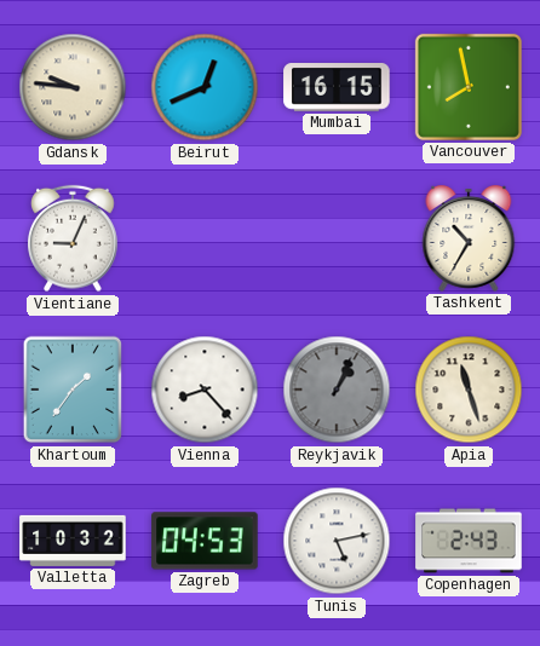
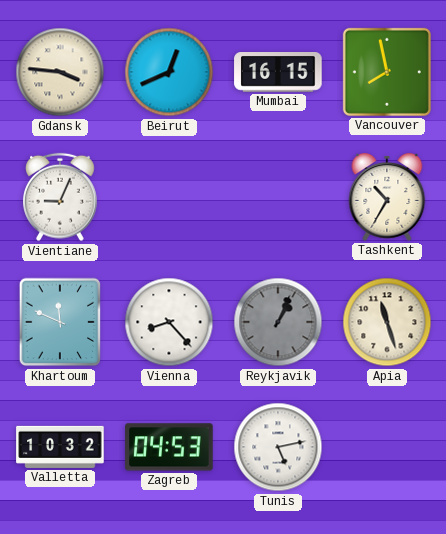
Gdansk: 9:46 -> 3:46 (60, 72)
Khartoum: 1:36 -> 11:49 (60, 322)
Copenhagen: 2:43 -> none (469, 541)
